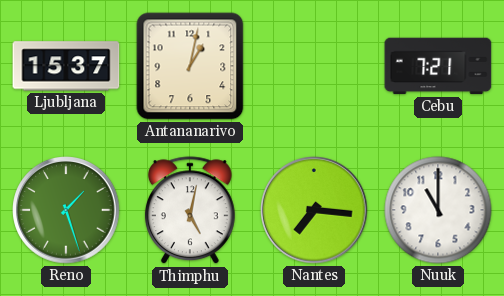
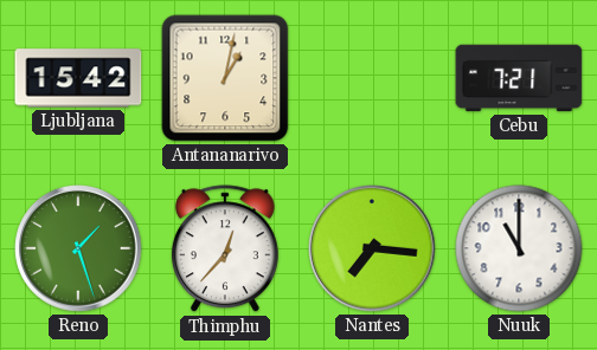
Ljubljana: 15:37 -> 15:42 (78, 78)
Thimphu: 5:02 -> 12:37 (225, 249)
